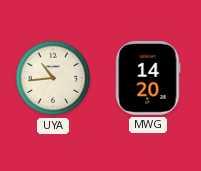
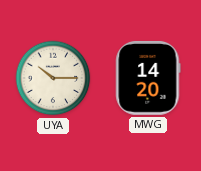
UYA: 10:44 -> 10:15 (53, 78)
